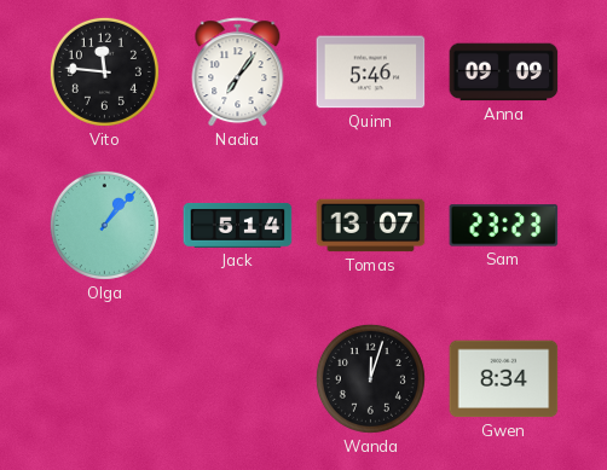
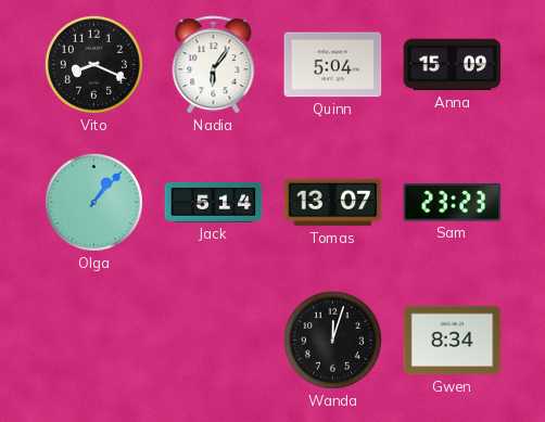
Vito: 11:46 -> 8:19 (93, 64)
Nadia: 7:06 -> 6:06 (214, 65)
Quinn: 5:46 -> 5:04 (333, 65)
Anna: 09:09 -> 15:09 (453, 65)
